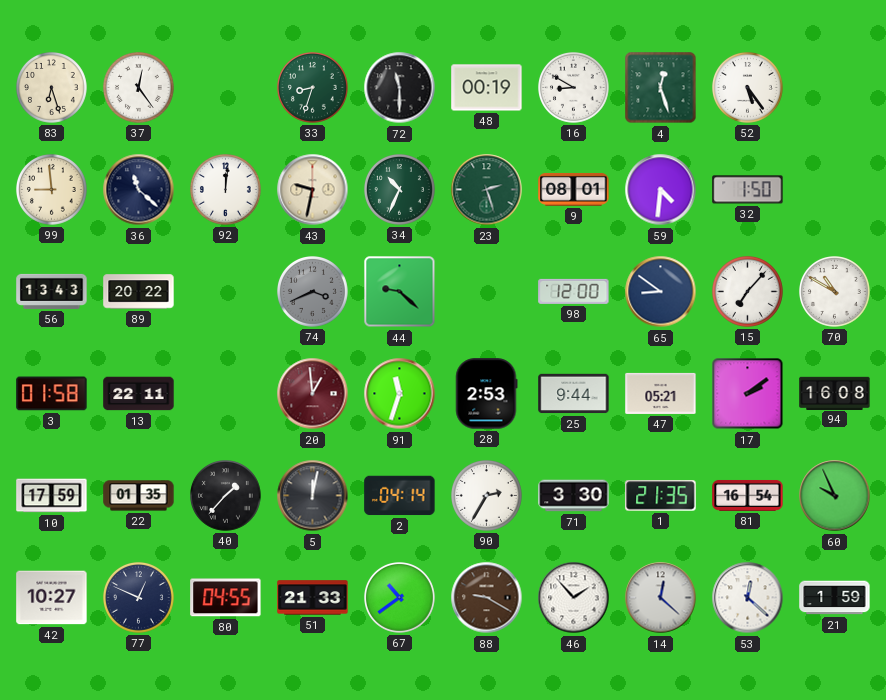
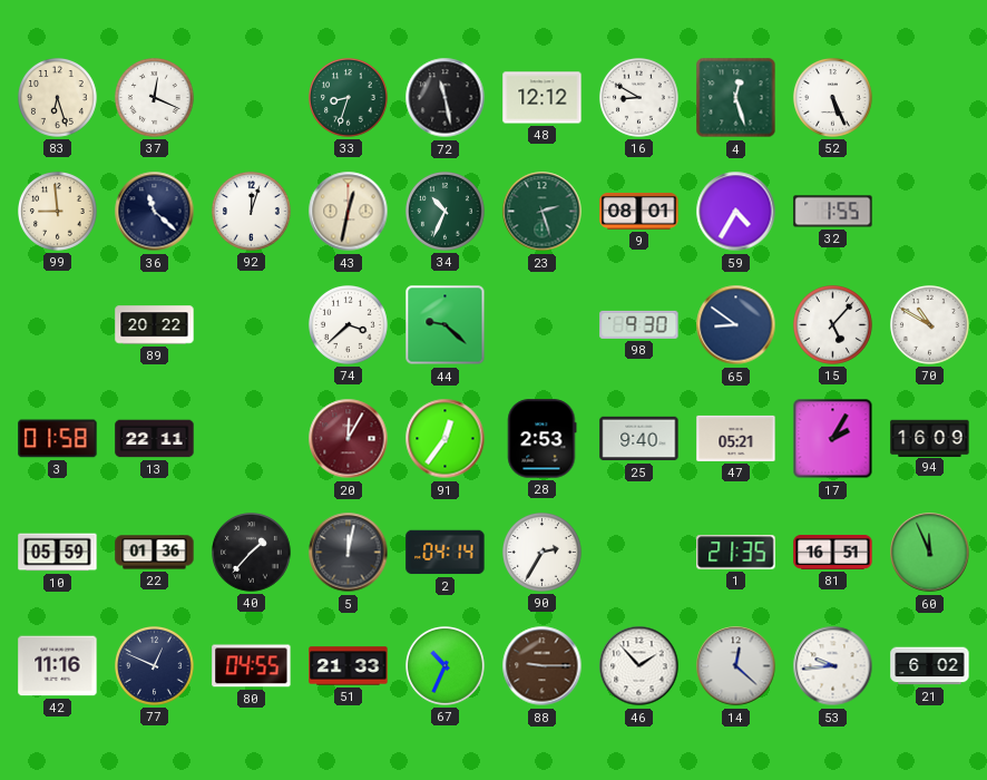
37: 12:24 -> 12:19 (155, 98)
72: 11:30 -> 11:28 (446, 98)
48: 00:19 -> 12:12 (543, 98)
52: 5:24 -> 5:26 (833, 98)
92: 12:01 -> 12:03 (252, 212)
43: 9:32 -> 12:32 (349, 212)
59: 4:31 -> 4:35 (736, 212)
32: 1:50 -> 1:55 (833, 212)
56: 13:43 -> none (52, 291)
74: 3:41 -> 3:38 (349, 325)
74 dial: grey -> white (349, 325)
98: 12:00 -> 9:30 (639, 324)
15: 7:07 -> 5:07 (833, 325)
20: 12:59 -> 12:05 (349, 439)
91: 11:33 -> 12:36 (446, 439)
25: 9:44 -> 9:40 (639, 439)
17: 2:09 -> 2:05 (833, 439)
94: 16:08 -> 16:09 (930, 438)
10: 17:59 -> 05:59 (58, 553)
22: 01:35 -> 01:36 (155, 553)
71: 3:30 -> none (574, 496)
81: 16:54 -> 16:51 (833, 552)
60: 9:56 -> 11:56 (930, 553)
42: 10:27 -> 11:16 (58, 666)
67: 10:39 -> 10:34 (446, 666)
88: 9:20 -> 9:15 (543, 666)
53: 12:22 -> 9:44 (833, 666)
21: 1:59 -> 6:02 (930, 666)
